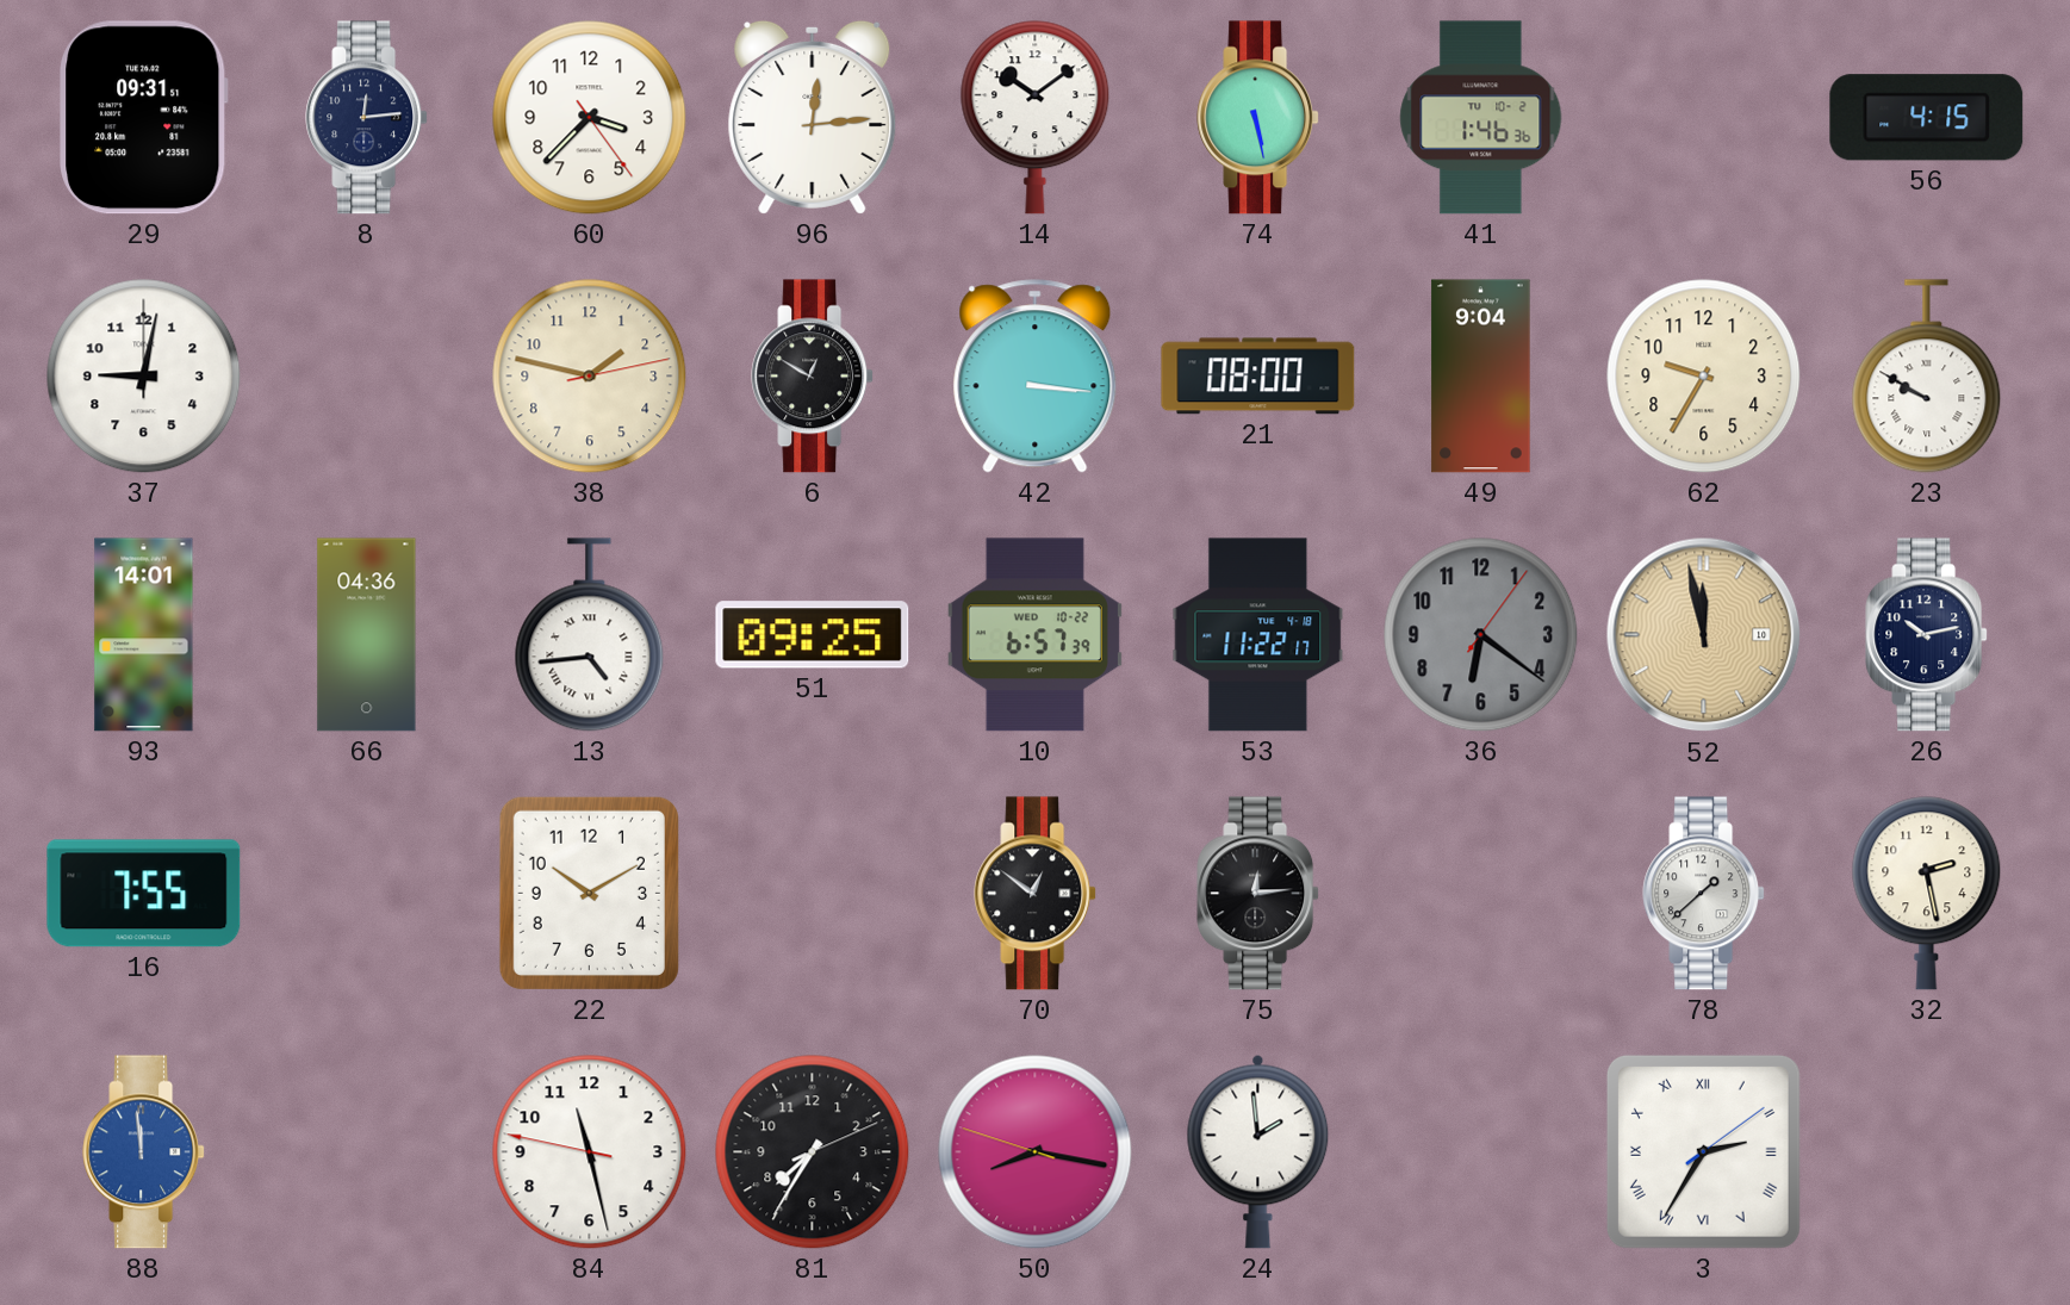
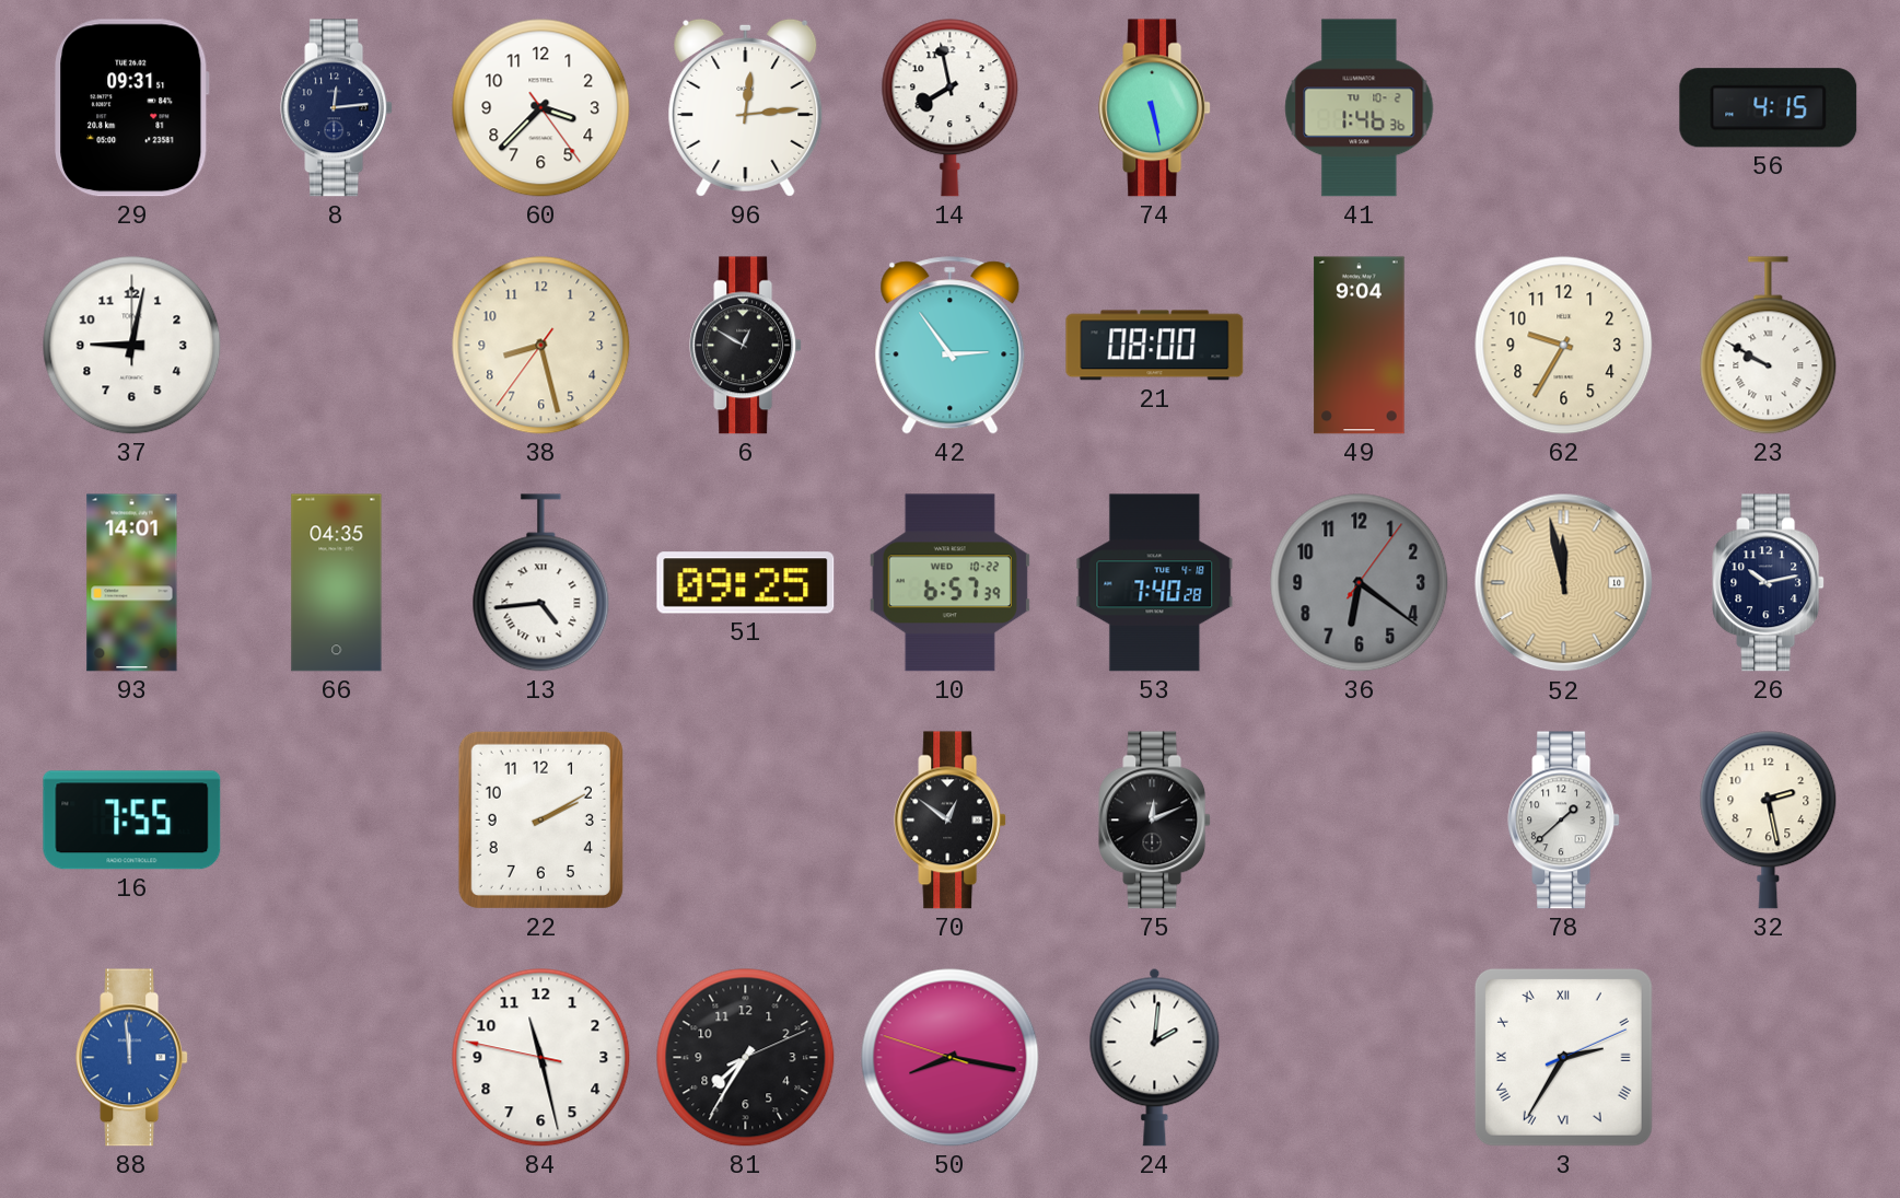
14: 10:09 -> 7:58 (951, 108)
38: 1:47 -> 8:27 (541, 346)
42: 3:16 -> 2:54 (951, 346)
66: 04:36 -> 04:35 (337, 583)
53: 11:22 -> 7:40 (1155, 583)
22: 10:10 -> 2:10 (540, 819)
75: 12:14 -> 12:11 (1155, 821)
24: 1:59 -> 2:01 (1155, 1057)
3: 2:35:09 -> 2:35:11 (1563, 1057)
